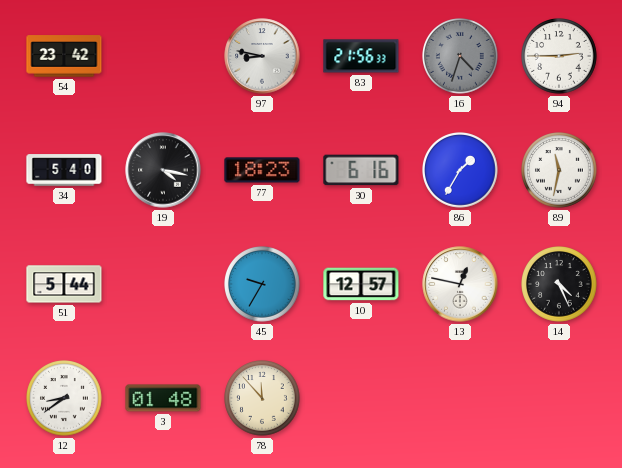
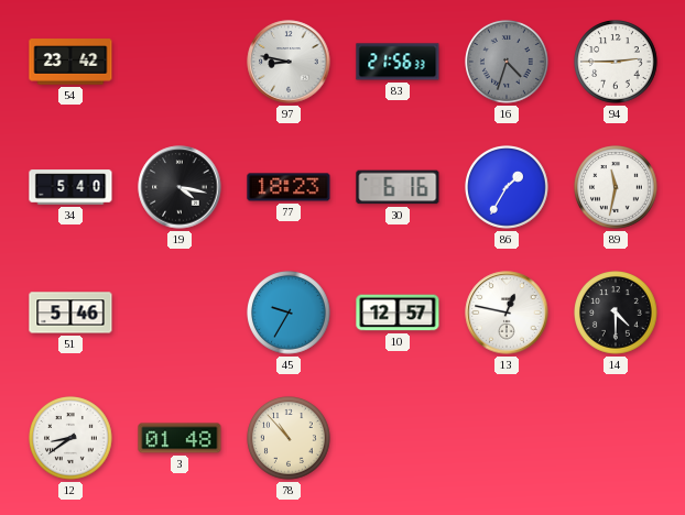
51: 5:44 -> 5:46 (70, 313)
14: 4:26 -> 4:30 (617, 314)
78: 11:53 -> 10:53 (290, 439)
